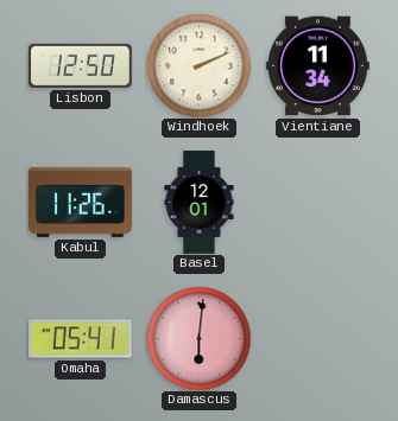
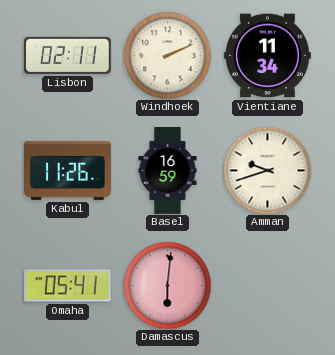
Lisbon: 12:50 -> 02:11 (68, 55)
Basel: 12:01 -> 16:59 (168, 171)
Amman: none -> 9:42 (267, 170)
